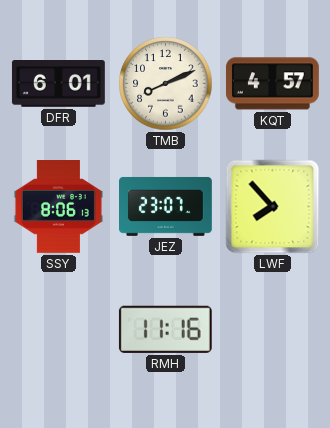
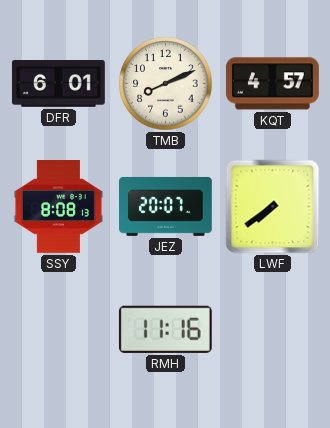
SSY: 8:06 -> 8:08 (58, 207)
JEZ: 23:07 -> 20:07 (166, 206)
LWF: 7:53 -> 7:39 (273, 207)
